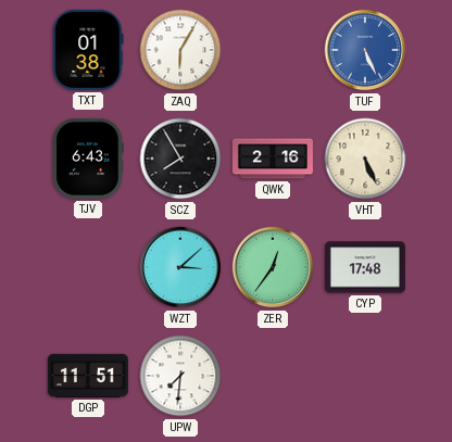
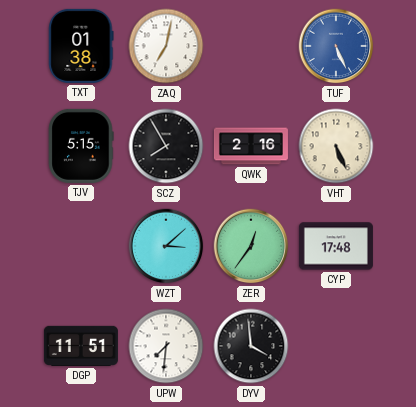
ZAQ: 6:05 -> 7:02 (166, 46)
TJV: 6:43 -> 5:15 (81, 146)
DYV: none -> 3:59 (251, 346)
